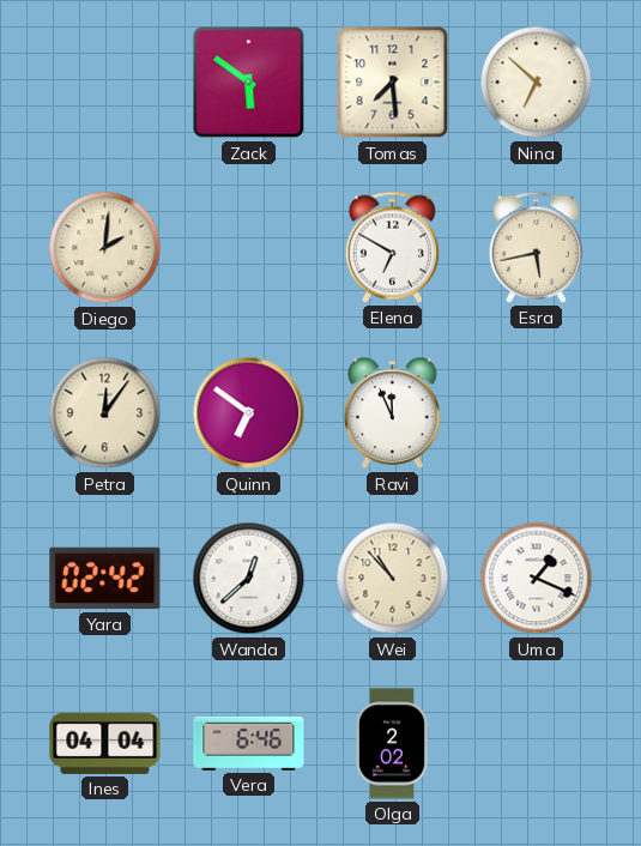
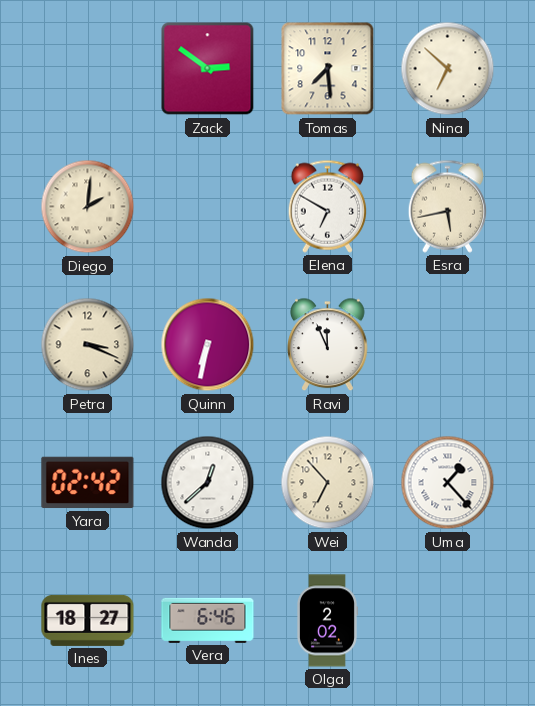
Zack: 5:51 -> 2:51 (208, 69)
Petra: 12:06 -> 3:19 (88, 345)
Quinn: 6:51 -> 6:32 (208, 345)
Wei: 10:53 -> 6:53 (328, 483)
Uma: 1:19 -> 1:23 (448, 483)
Ines: 04:04 -> 18:27 (88, 620)
